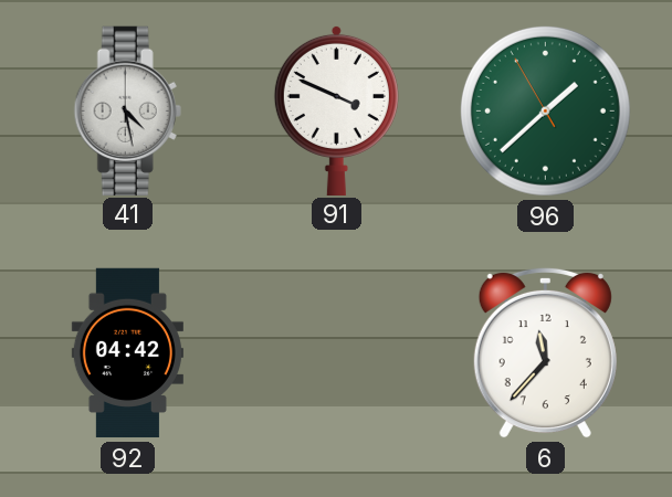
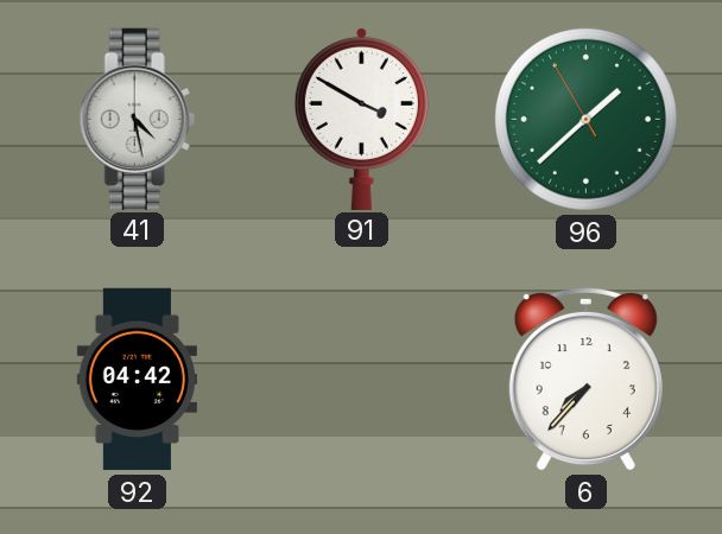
91: 3:49 -> 3:50 (361, 117)
6: 11:37 -> 7:37 (585, 379)
